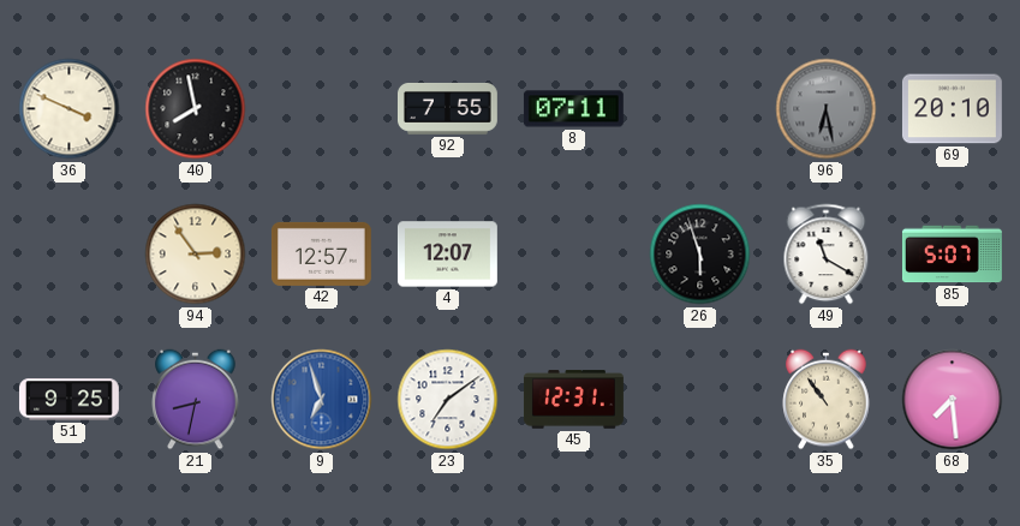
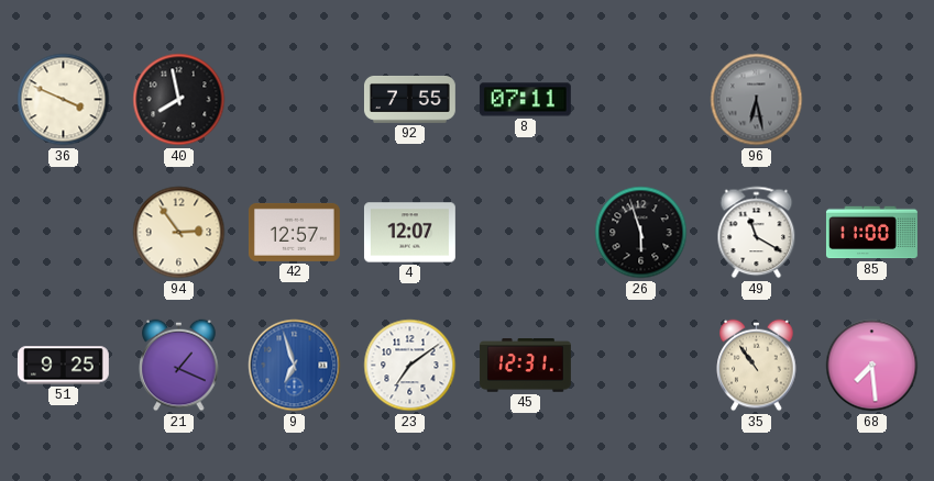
69: 20:10 -> none (952, 109)
85: 5:07 -> 11:00 (872, 233)
21: 8:32 -> 1:19 (179, 366)
